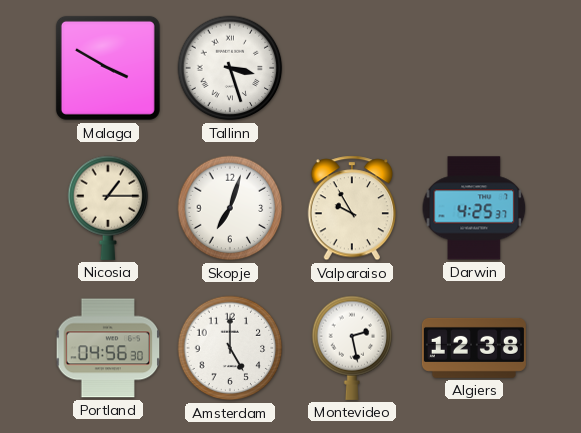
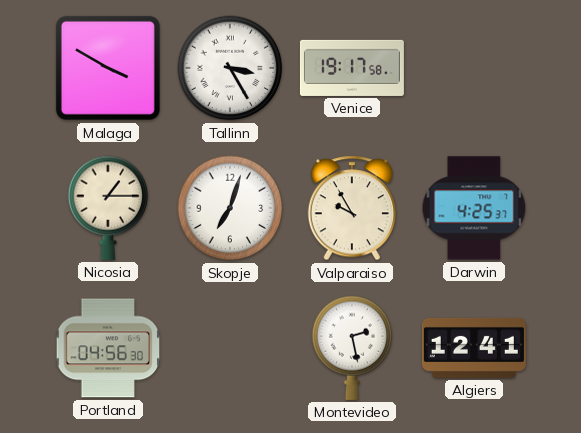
Tallinn: 3:27 -> 3:25 (230, 68)
Venice: none -> 19:17 (352, 68)
Amsterdam: 5:00 -> none (230, 348)
Algiers: 12:38 -> 12:41 (474, 348)
